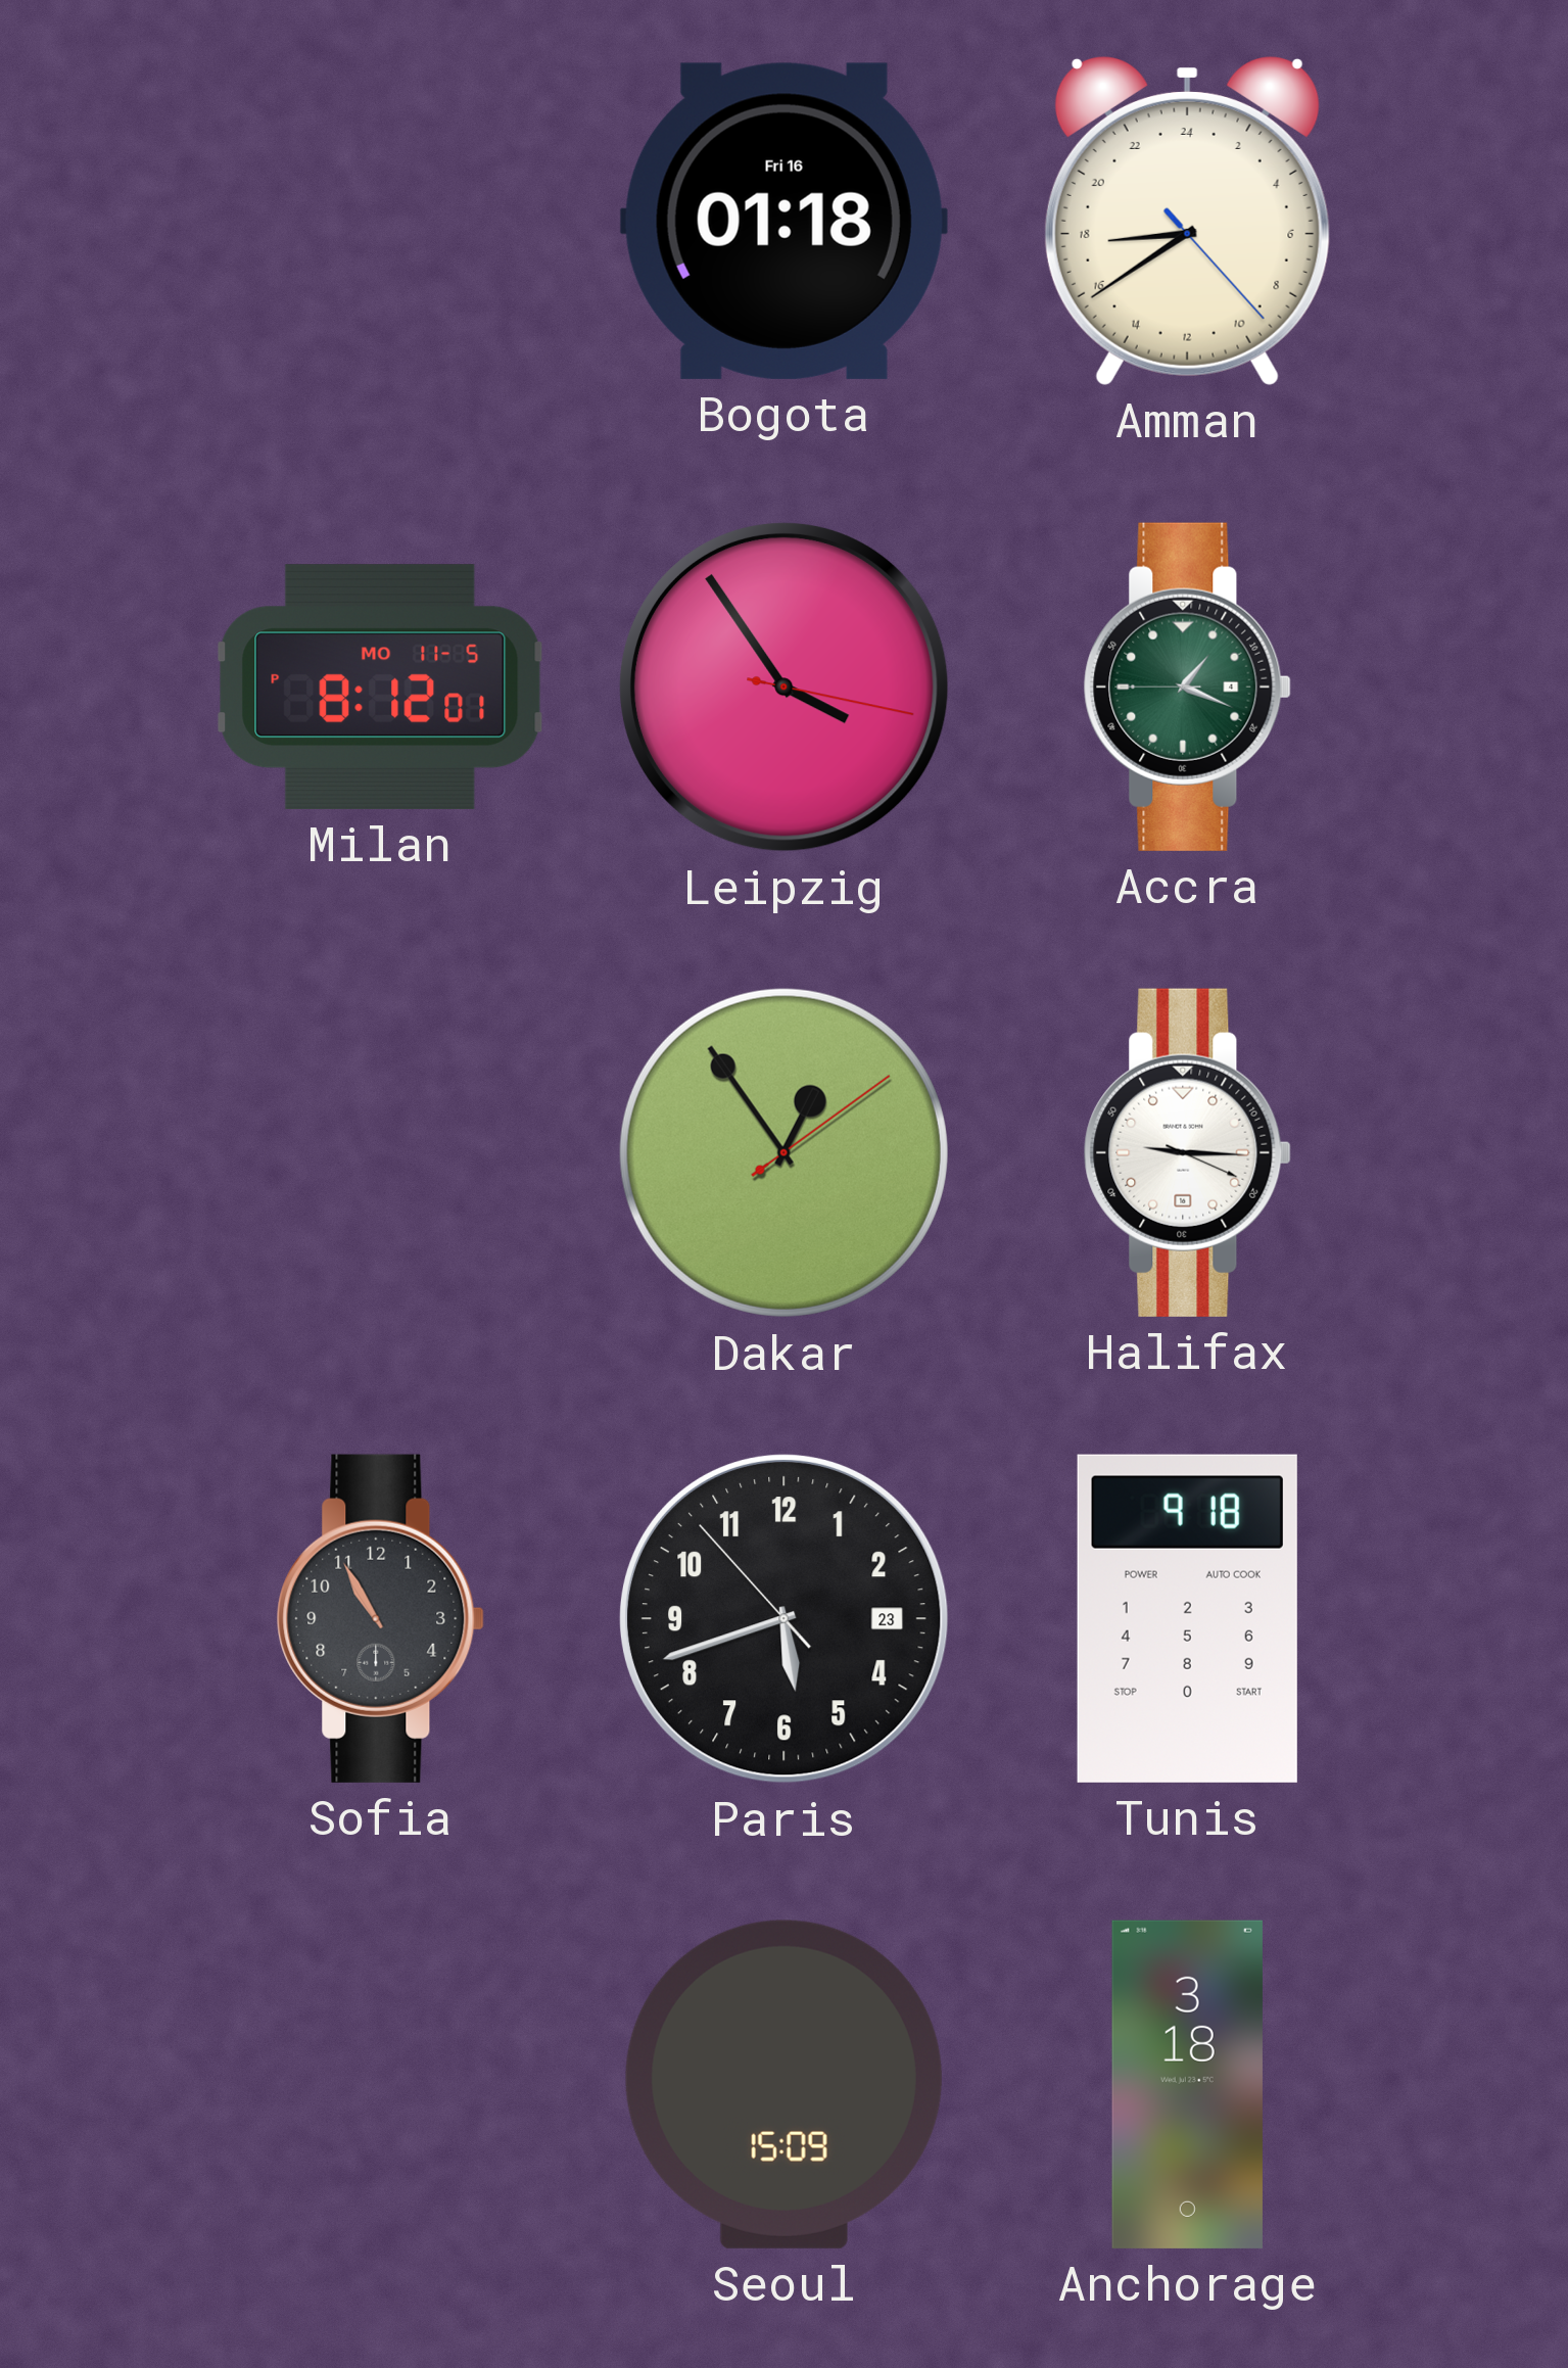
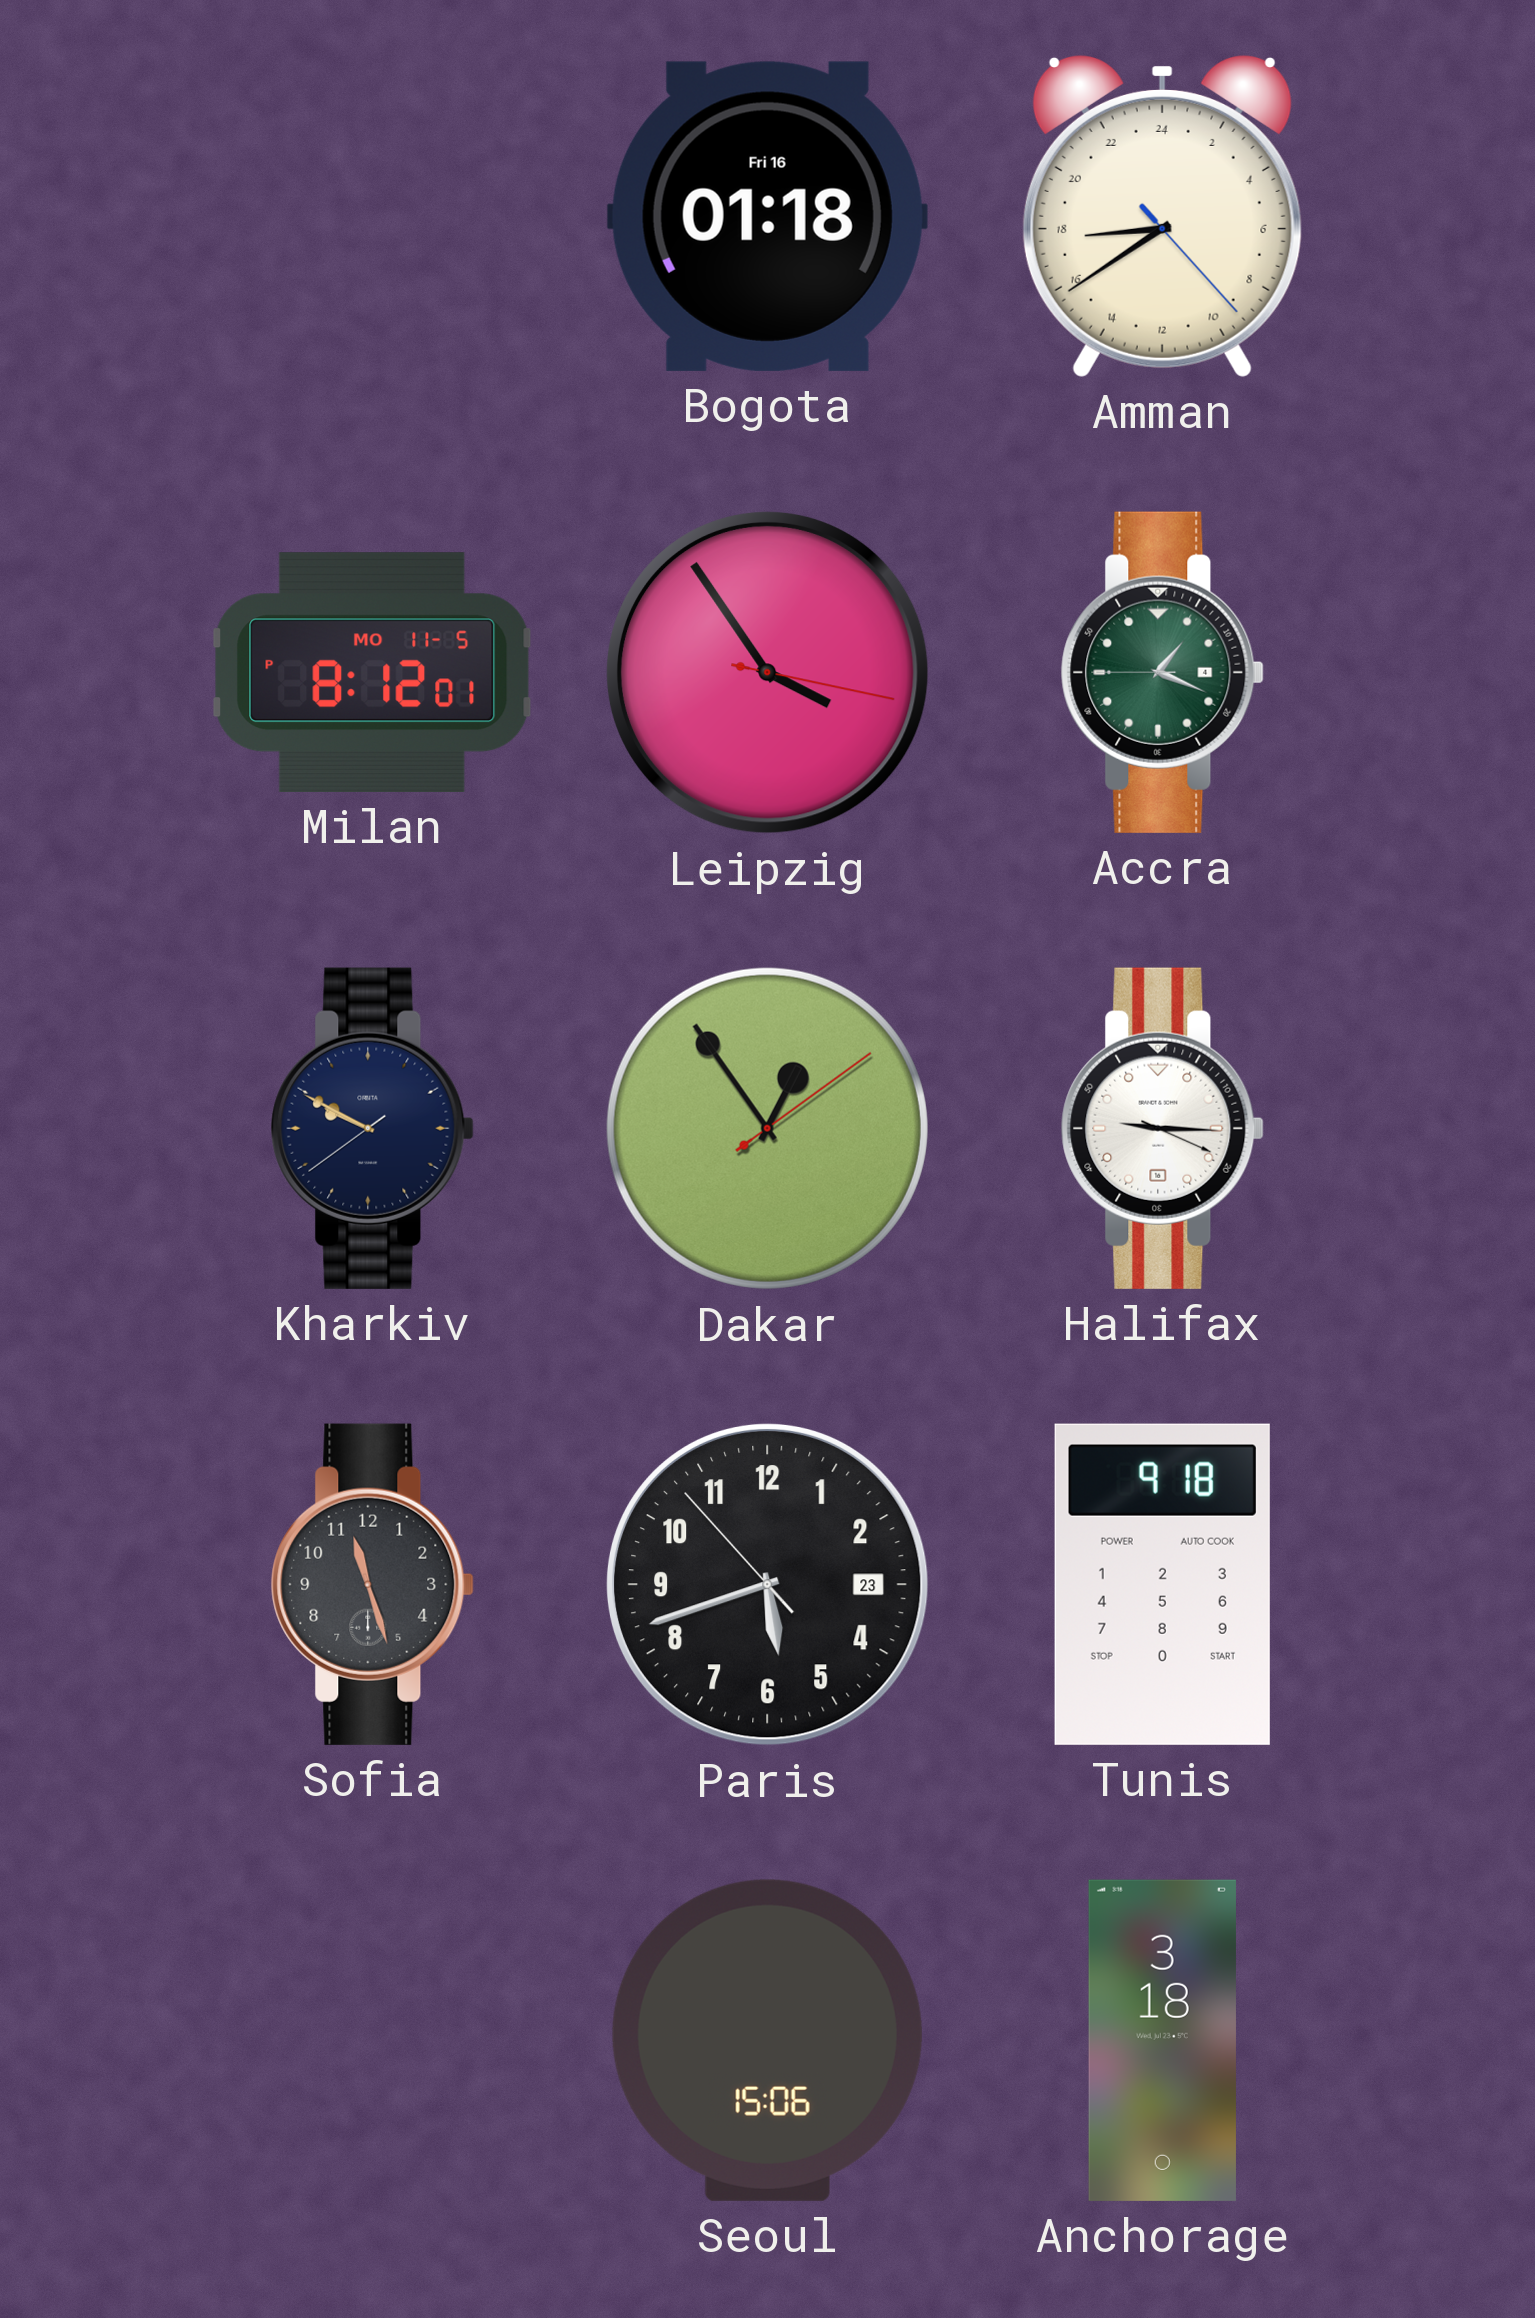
Kharkiv: none -> 9:49 (372, 1128)
Sofia: 10:55 -> 11:27 (372, 1584)
Seoul: 15:09 -> 15:06 (767, 2040)
